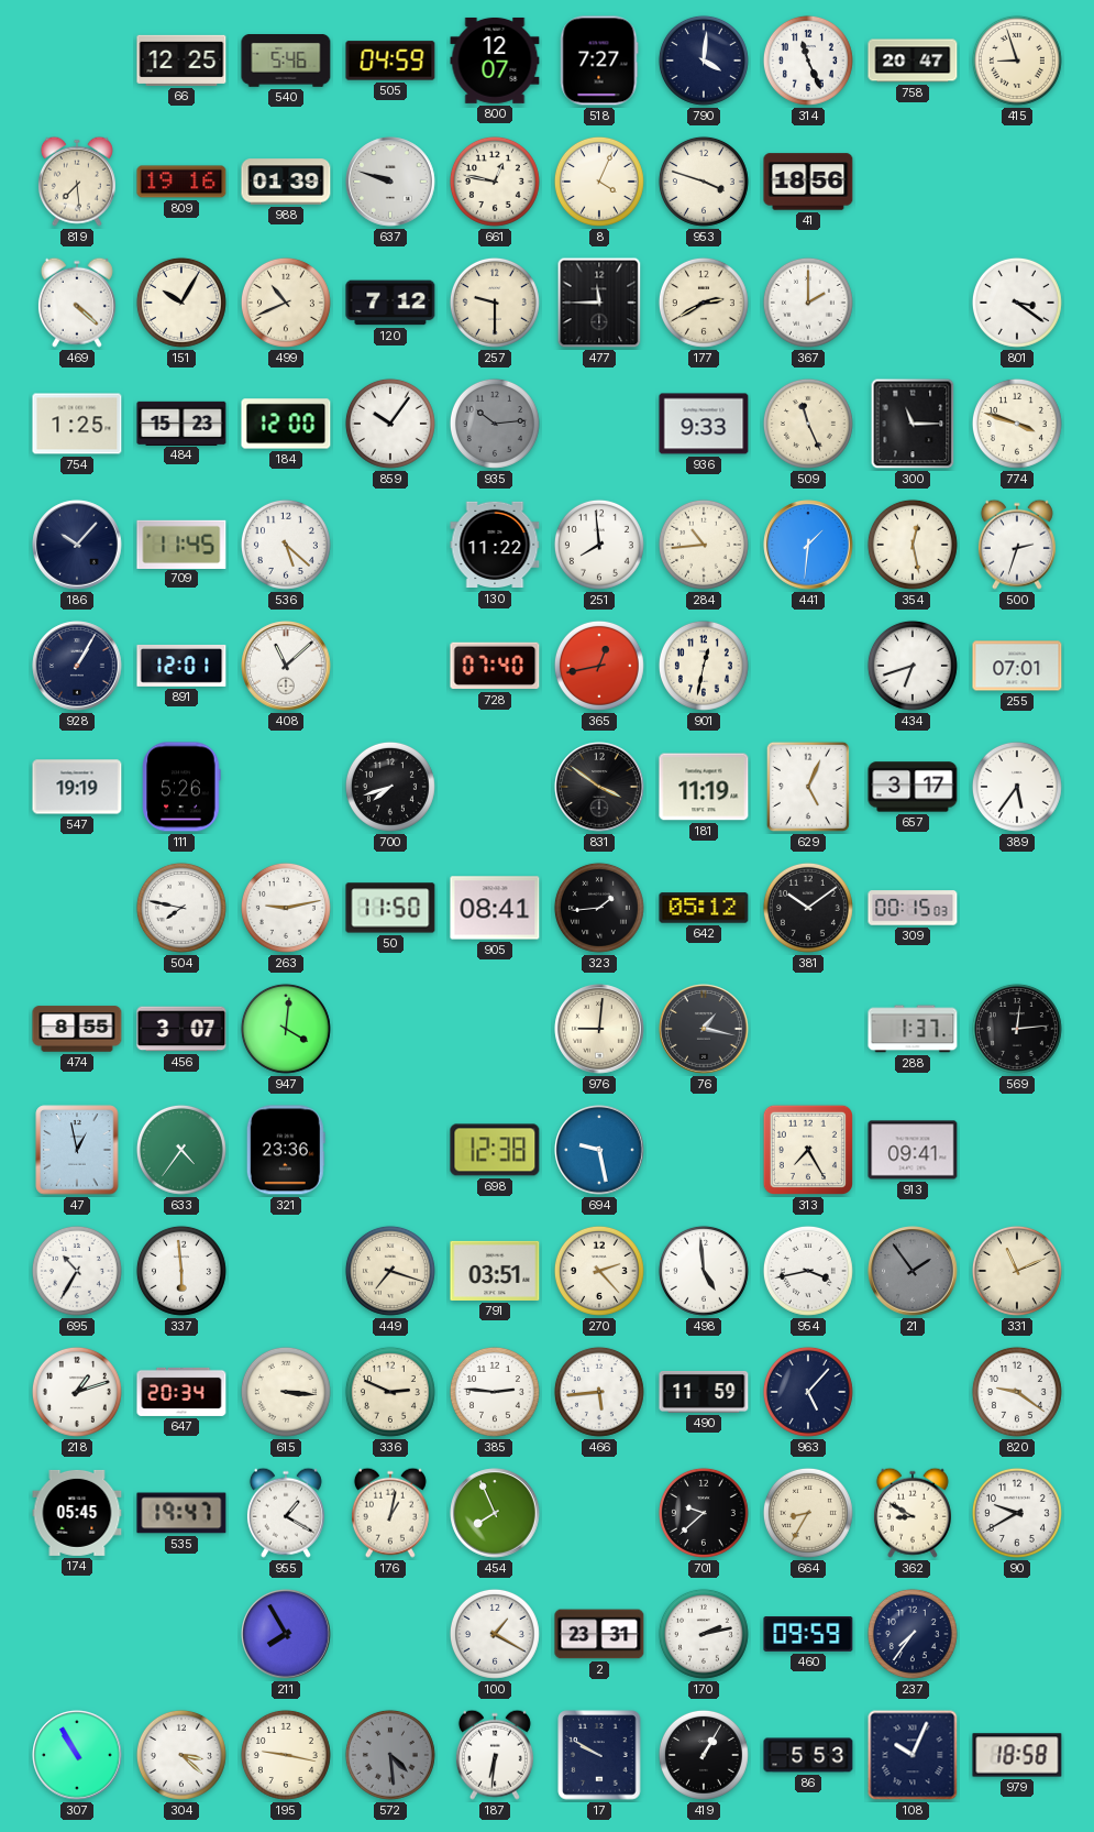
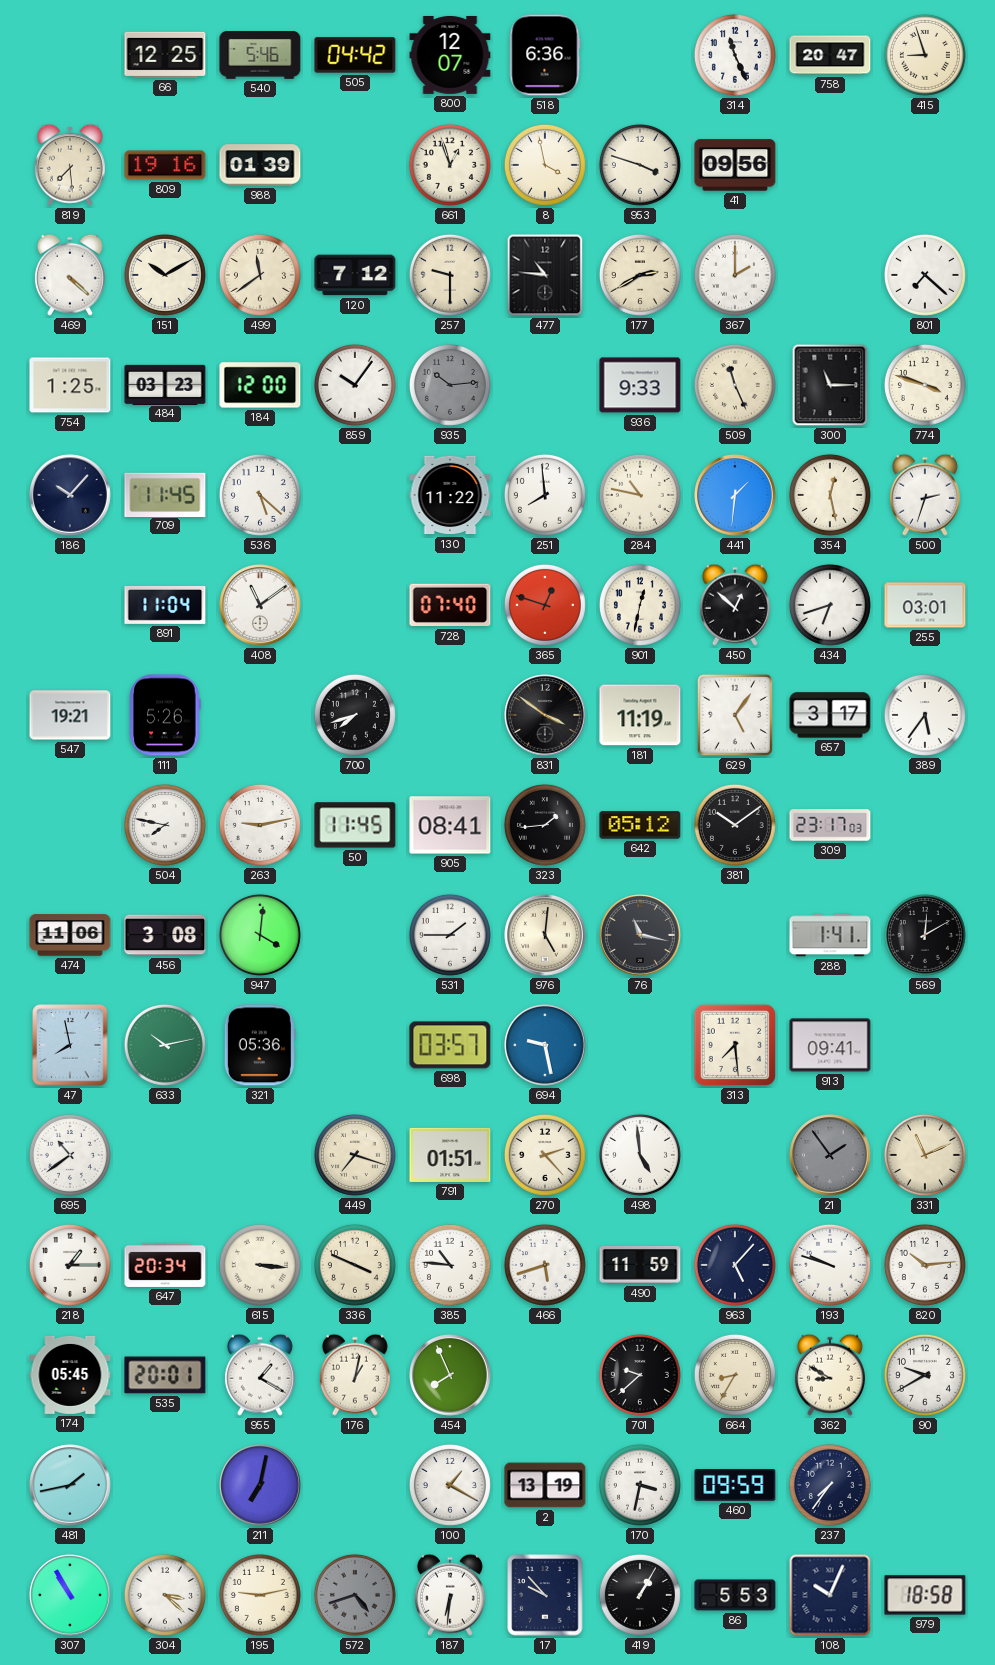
505: 04:59 -> 04:42 (355, 55)
518: 7:27 -> 6:36 (545, 55)
790: 4:01 -> none (704, 61)
637: 9:48 -> none (390, 182)
661: 12:47 -> 12:57 (450, 165)
8: 4:04 -> 3:58 (545, 165)
41: 18:56 -> 09:56 (735, 165)
151: 10:05 -> 10:10 (165, 275)
499: 10:41 -> 11:39 (260, 275)
477: 11:45 -> 10:46 (545, 275)
801: 3:21 -> 7:22 (925, 275)
484: 15:23 -> 03:23 (165, 384)
284: 10:44 -> 10:47 (640, 495)
928: 1:05 -> none (77, 666)
891: 12:01 -> 11:04 (165, 605)
408: 11:08 -> 11:09 (260, 605)
365: 12:43 -> 12:48 (545, 605)
450: none -> 12:52 (735, 605)
255: 07:01 -> 03:01 (925, 605)
547: 19:19 -> 19:21 (70, 715)
629: 5:04 -> 5:06 (735, 715)
50: 11:50 -> 11:45 (355, 825)
309: 00:15 -> 23:17 (830, 825)
474: 8:55 -> 11:06 (70, 935)
456: 3:07 -> 3:08 (165, 935)
531: none -> 1:45 (450, 935)
976: 9:01 -> 5:01 (545, 935)
76: 1:17 -> 11:17 (640, 935)
288: 1:37 -> 1:41 (830, 935)
569: 12:14 -> 12:10 (925, 935)
47: 12:58 -> 7:58 (70, 1045)
633: 4:36 -> 10:13 (165, 1045)
321: 23:36 -> 05:36 (260, 1045)
698: 12:38 -> 03:57 (450, 1045)
313: 7:25 -> 7:29 (735, 1045)
695: 10:35 -> 10:39 (70, 1155)
337: 5:59 -> none (181, 1271)
791: 03:51 -> 01:51 (450, 1155)
954: 3:43 -> none (808, 1271)
218: 1:12 -> 1:15 (70, 1265)
336: 2:49 -> 3:49 (355, 1265)
385: 2:46 -> 10:46 (450, 1265)
466: 5:44 -> 5:42 (545, 1265)
193: none -> 9:48 (830, 1265)
820: 9:21 -> 10:14 (925, 1265)
535: 19:47 -> 20:01 (165, 1375)
481: none -> 1:43 (70, 1485)
211: 7:55 -> 7:02 (260, 1485)
2: 23:31 -> 13:19 (545, 1485)
170: 2:13 -> 3:32 (640, 1485)
195: 9:17 -> 9:13 (260, 1595)
572: 4:29 -> 4:42 (355, 1595)
17: 9:50 -> 9:53 (545, 1595)
